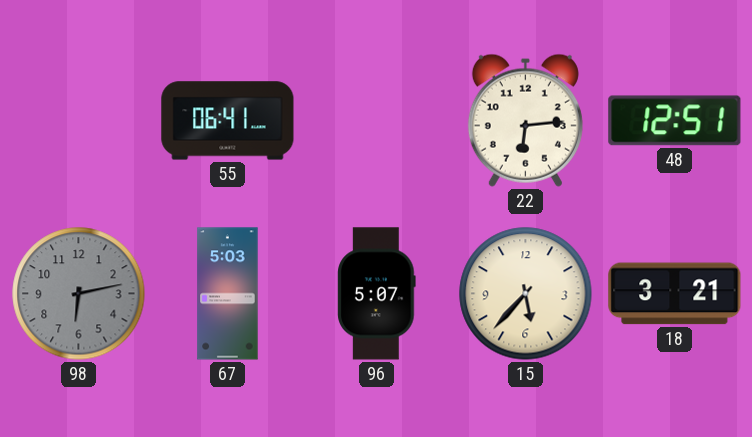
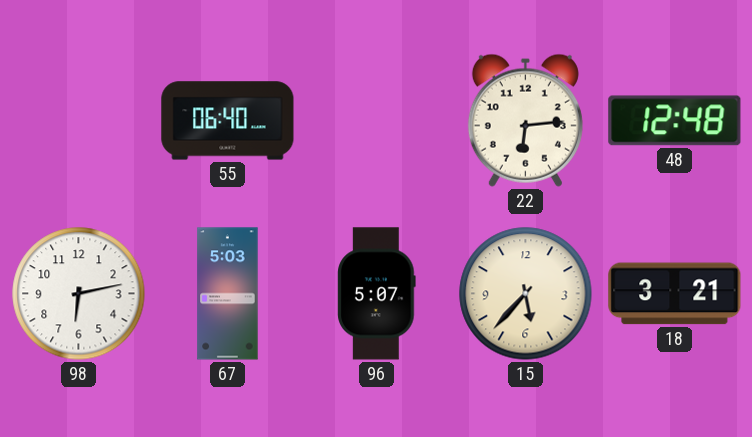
55: 06:41 -> 06:40 (228, 121)
48: 12:51 -> 12:48 (675, 121)
98 dial: grey -> white (79, 294)
